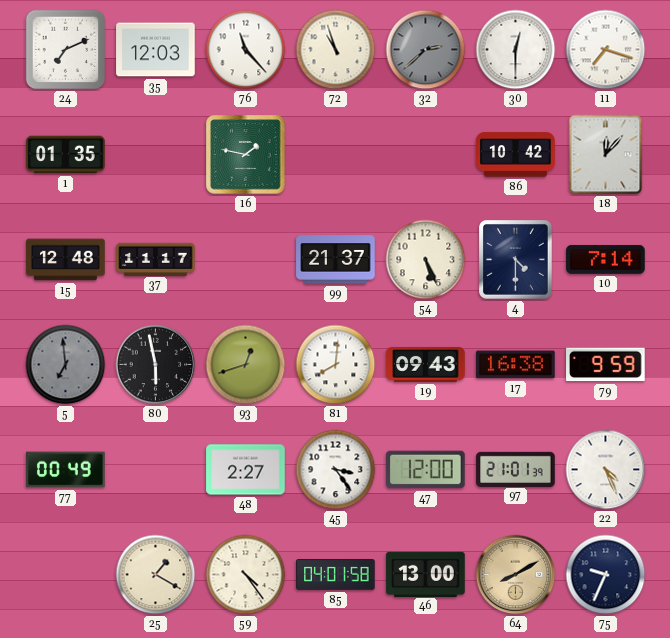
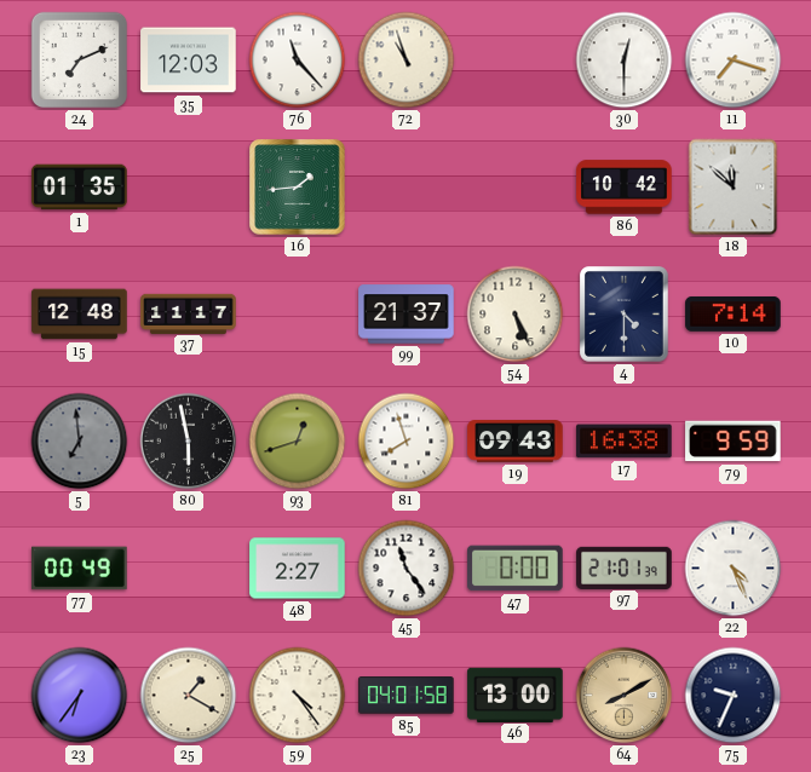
32: 2:38 -> none (426, 50)
16: 1:47 -> 1:44 (298, 188)
18: 12:07 -> 11:52 (734, 188)
81: 8:01 -> 7:57 (407, 442)
45: 3:24 -> 11:24 (407, 569)
47: 12:00 -> 0:00 (516, 569)
23: none -> 6:36 (80, 696)
